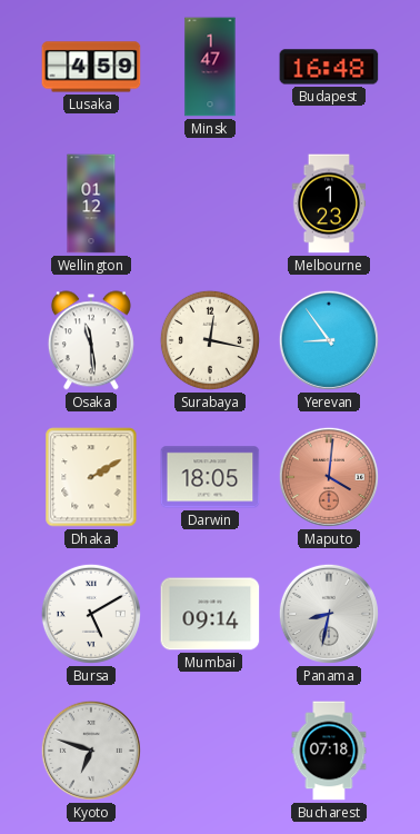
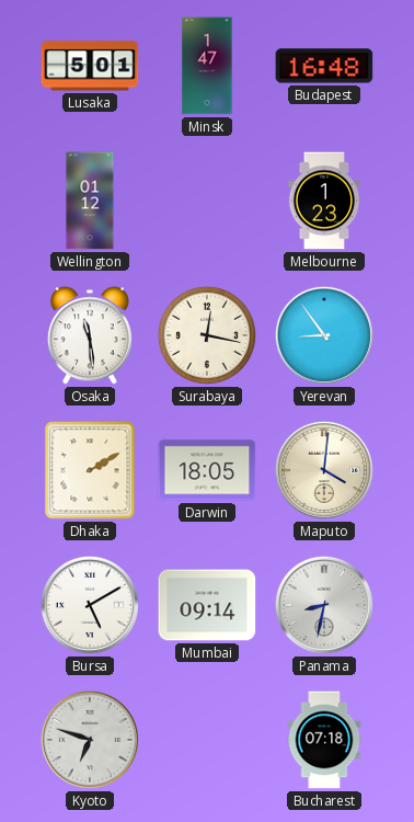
Lusaka: 4:59 -> 5:01 (90, 66)
Maputo dial: salmon -> cream (324, 470)
